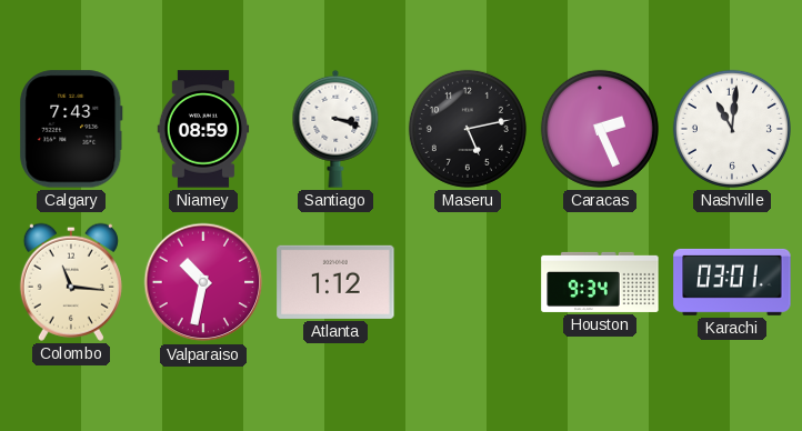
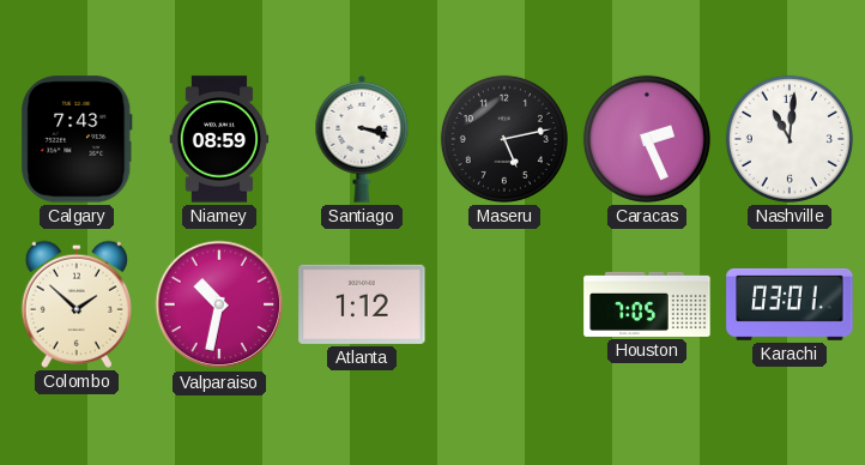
Colombo: 11:16 -> 1:52 (77, 304)
Houston: 9:34 -> 7:05 (647, 304)
